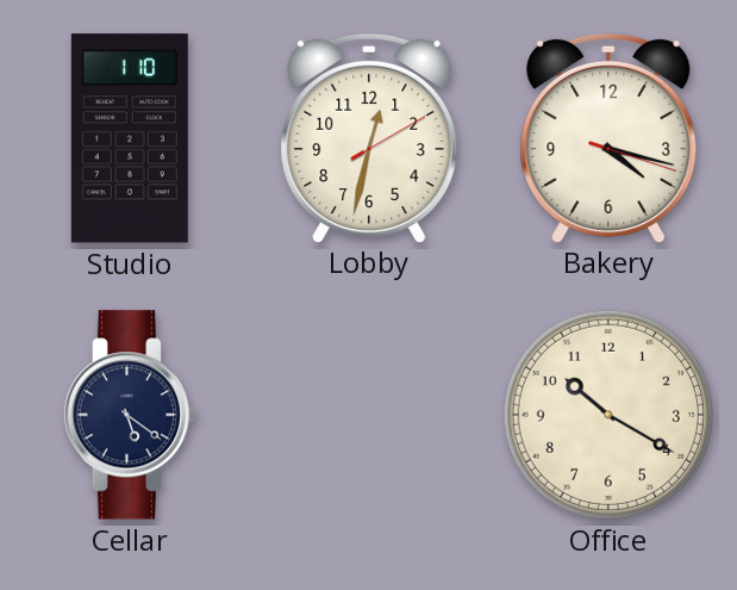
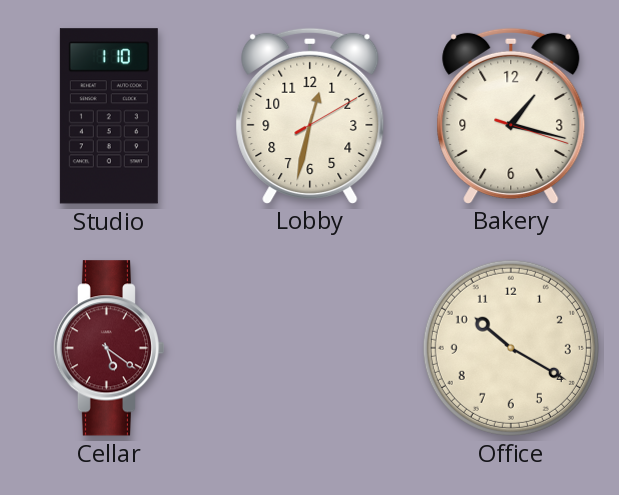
Bakery: 4:17 -> 1:17 (511, 115)
Cellar dial: navy -> burgundy (109, 348)
